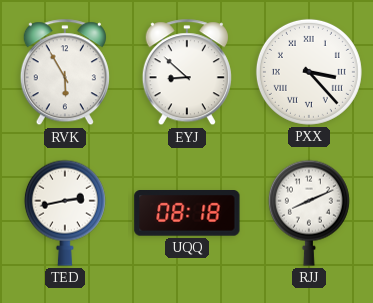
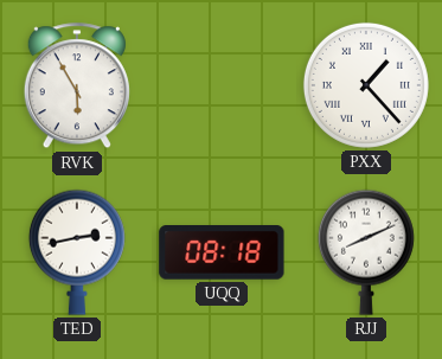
EYJ: 8:52 -> none (187, 73)
PXX: 3:23 -> 1:23 (366, 85)
